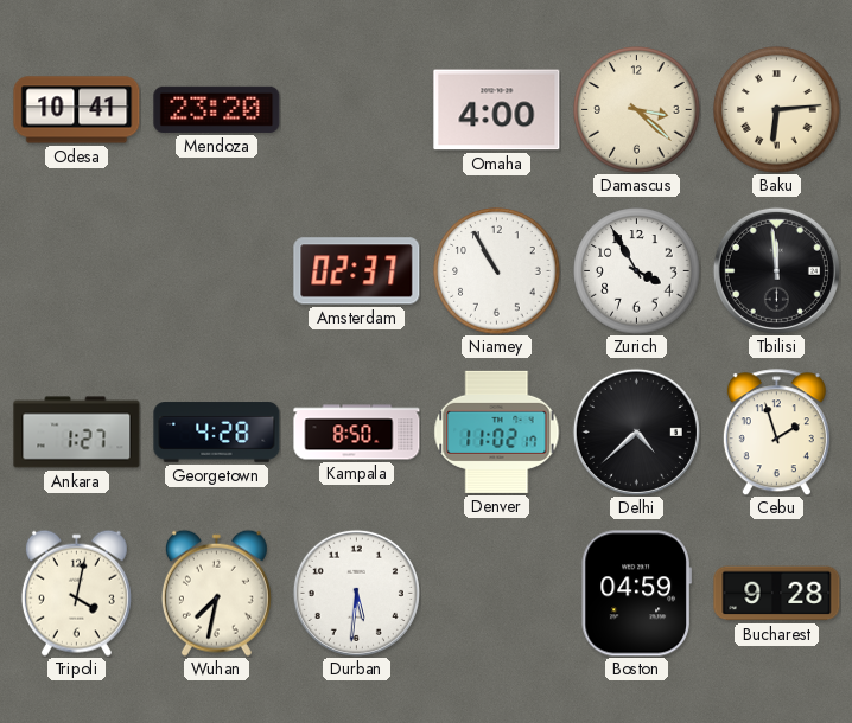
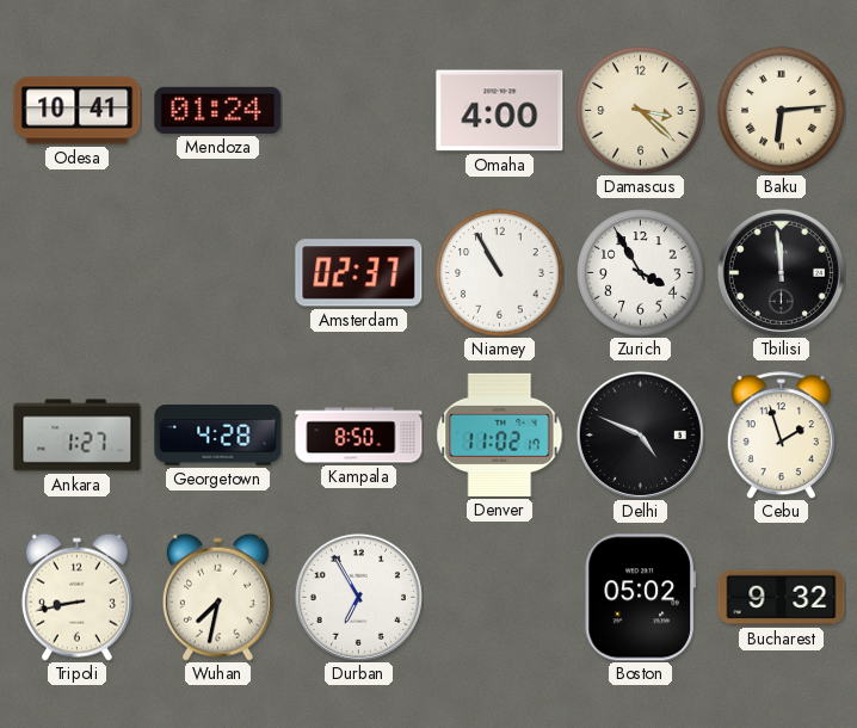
Mendoza: 23:20 -> 01:24 (218, 110)
Delhi: 4:38 -> 4:49 (640, 434)
Tripoli: 4:02 -> 8:43 (76, 597)
Durban: 5:31 -> 6:55 (358, 597)
Boston: 04:59 -> 05:02 (640, 598)
Bucharest: 9:28 -> 9:32 (782, 598)
